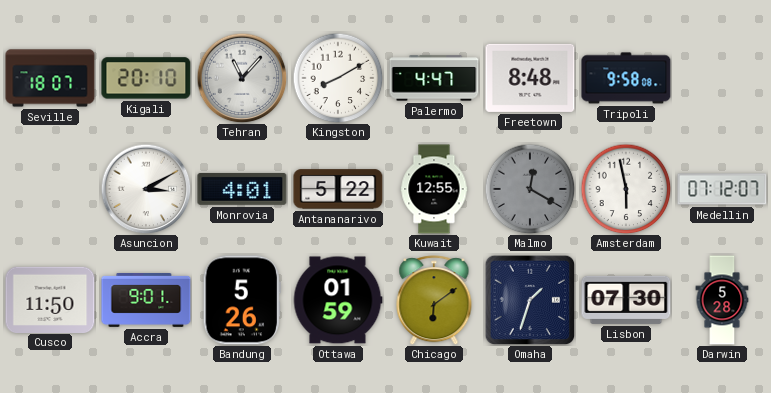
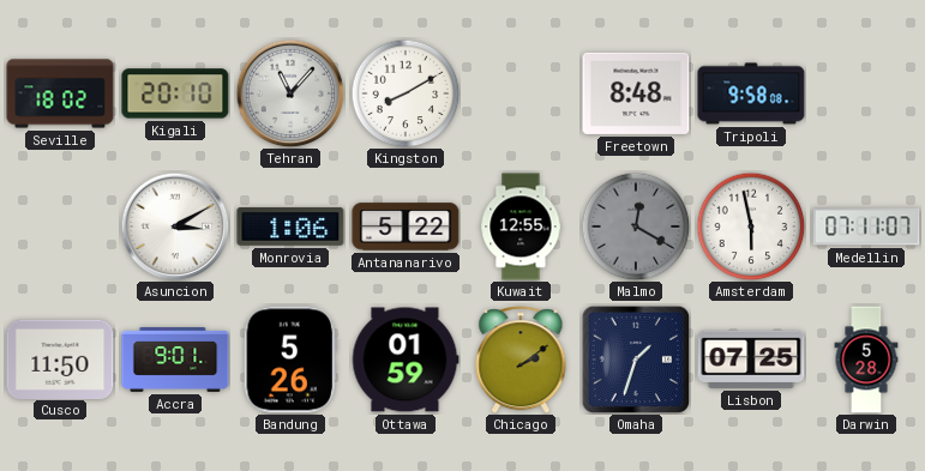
Seville: 18:07 -> 18:02 (60, 93)
Palermo: 4:47 -> none (434, 78)
Monrovia: 4:01 -> 1:06 (290, 227)
Medellin: 07:12 -> 07:11 (866, 227)
Chicago: 6:09 -> 2:09 (521, 360)
Lisbon: 07:30 -> 07:25 (751, 360)
